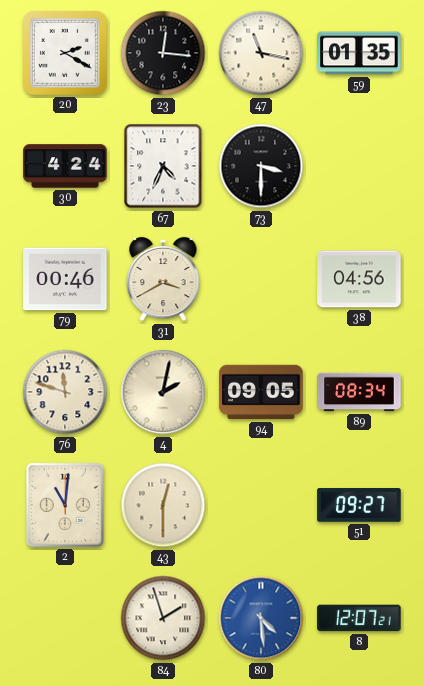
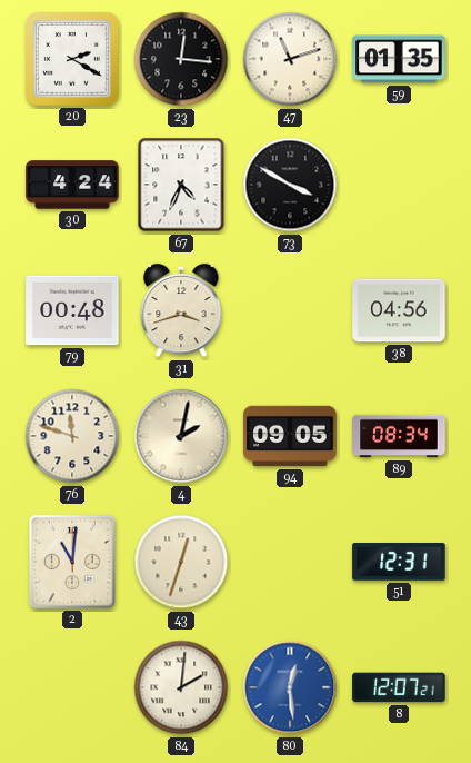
47: 11:17 -> 11:12 (290, 59)
73: 3:30 -> 3:50 (290, 185)
79: 00:46 -> 00:48 (72, 310)
31: 3:40 -> 3:42 (181, 310)
43: 12:30 -> 12:33 (181, 562)
51: 09:27 -> 12:31 (399, 562)
84: 1:57 -> 2:01 (181, 687)
80: 4:29 -> 12:29 (290, 687)
